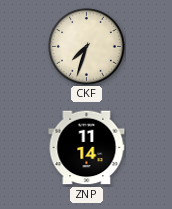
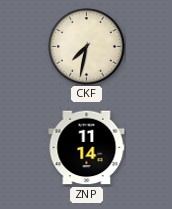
CKF: 7:33 -> 7:32 (87, 47)
